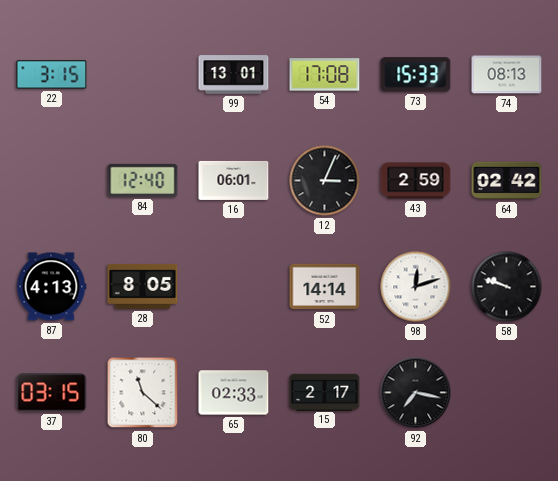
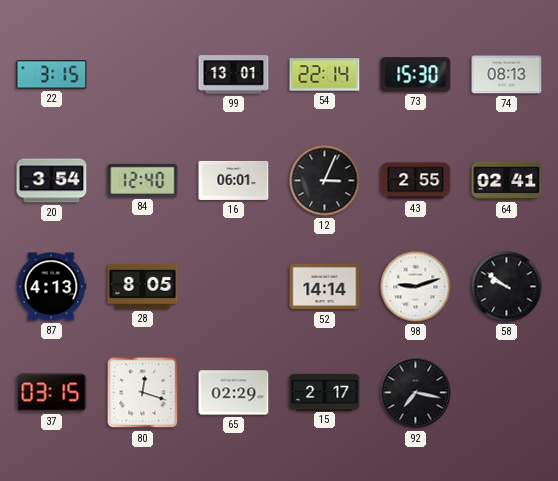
54: 17:08 -> 22:14 (325, 75)
73: 15:33 -> 15:30 (416, 75)
20: none -> 3:54 (52, 181)
43: 2:59 -> 2:55 (416, 181)
64: 02:42 -> 02:41 (507, 181)
98: 12:12 -> 9:12 (416, 287)
58: 9:48 -> 9:51 (507, 287)
80: 11:22 -> 12:18 (143, 393)
65: 02:33 -> 02:29 (234, 393)
